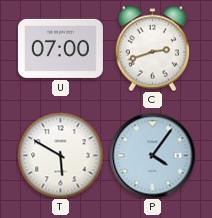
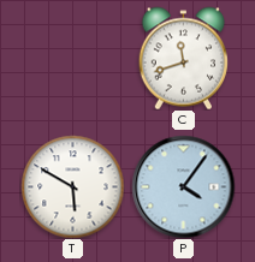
U: 07:00 -> none (60, 48)
C: 2:42 -> 11:42 (183, 58)
